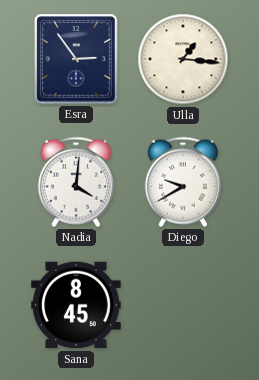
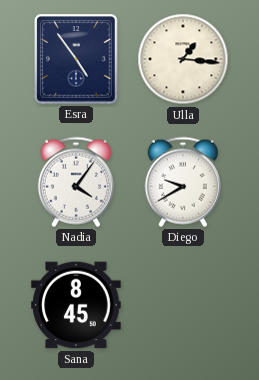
Esra: 2:54 -> 4:54 (76, 59)
Nadia: 4:01 -> 4:06 (76, 182)
